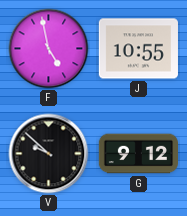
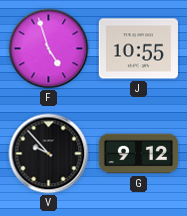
F: 4:58 -> 4:57 (49, 49)
V: 9:52 -> 9:53 (49, 154)
